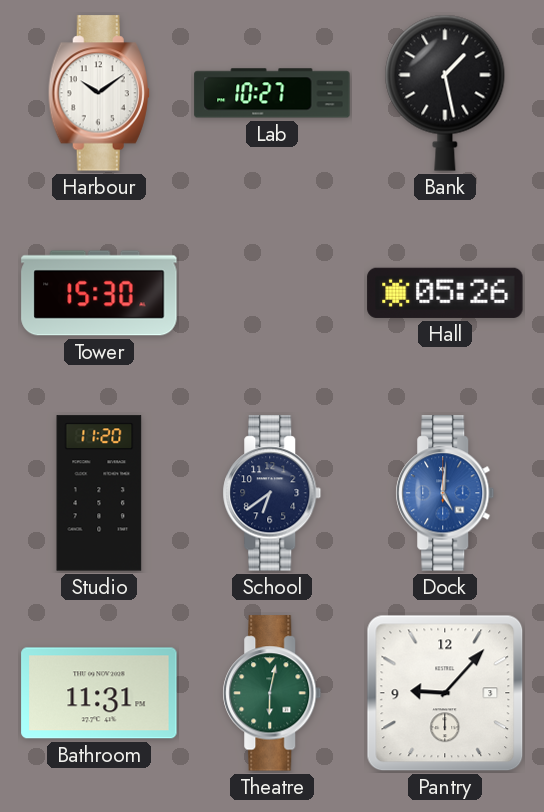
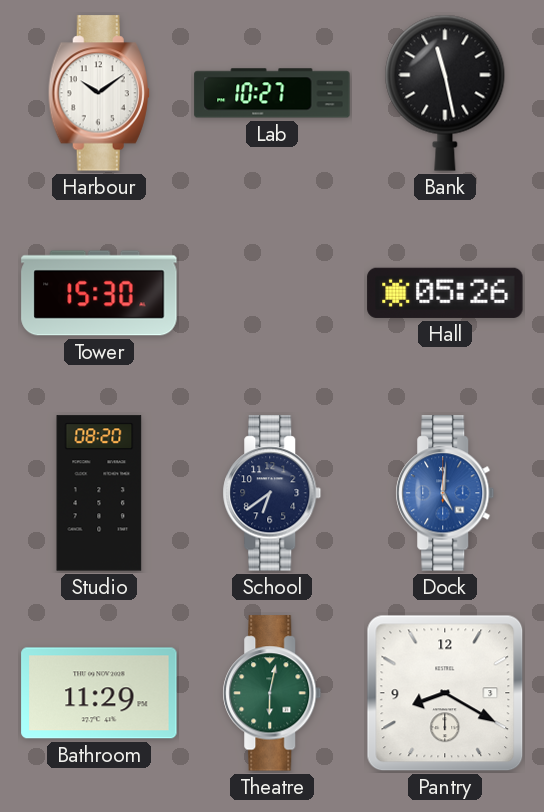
Bank: 1:28 -> 11:28 (445, 93)
Studio: 11:20 -> 08:20 (99, 493)
Bathroom: 11:31 -> 11:29 (99, 693)
Pantry: 9:07 -> 8:20 (445, 693)
